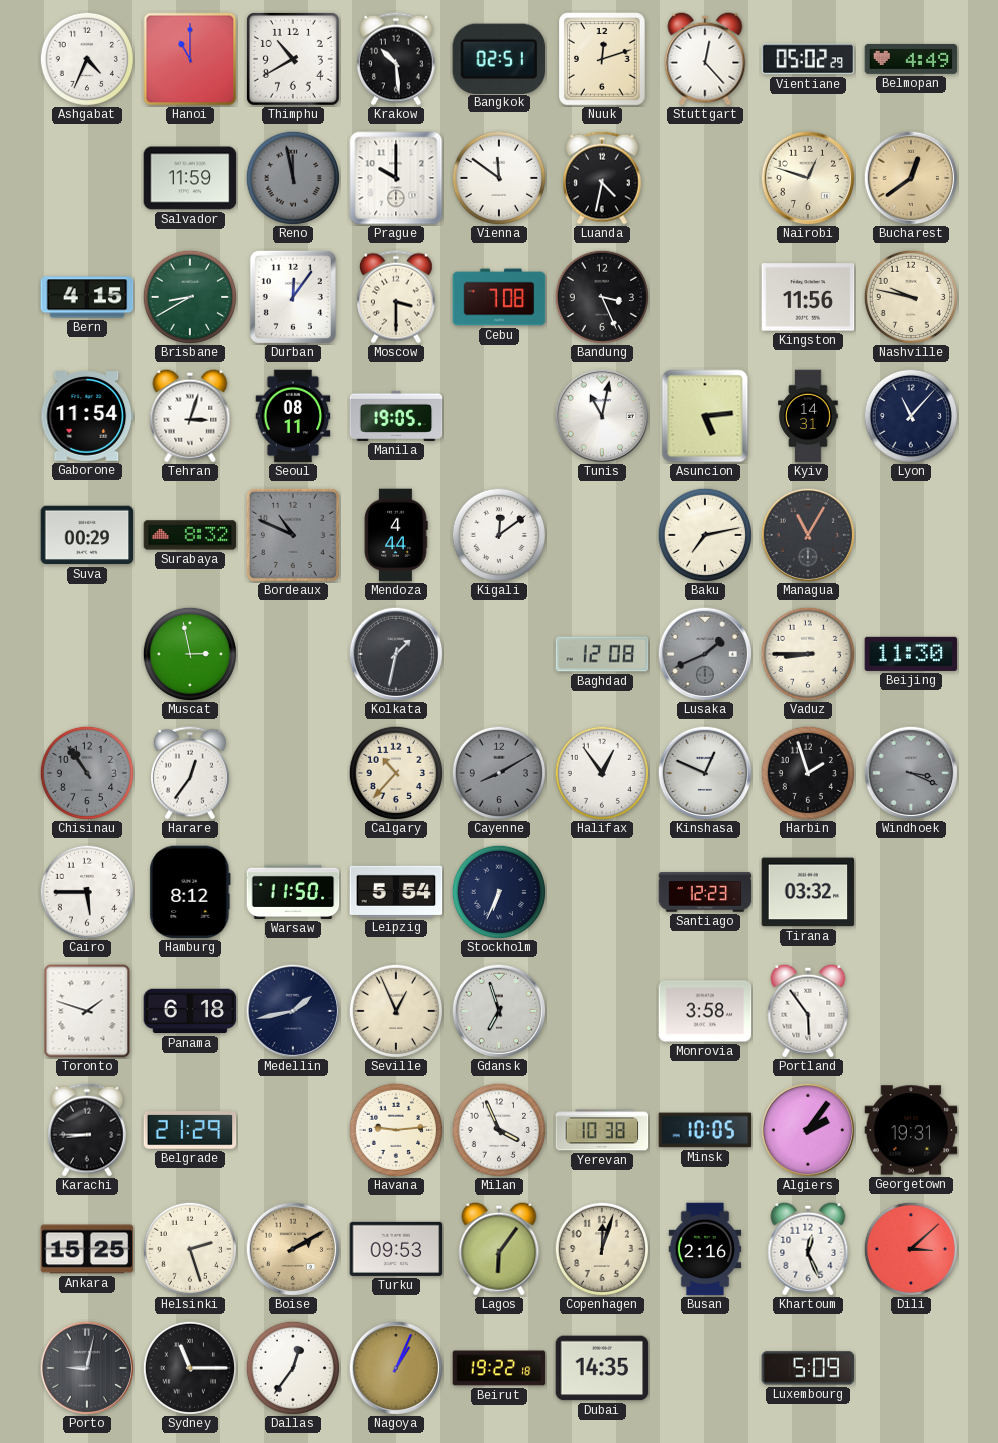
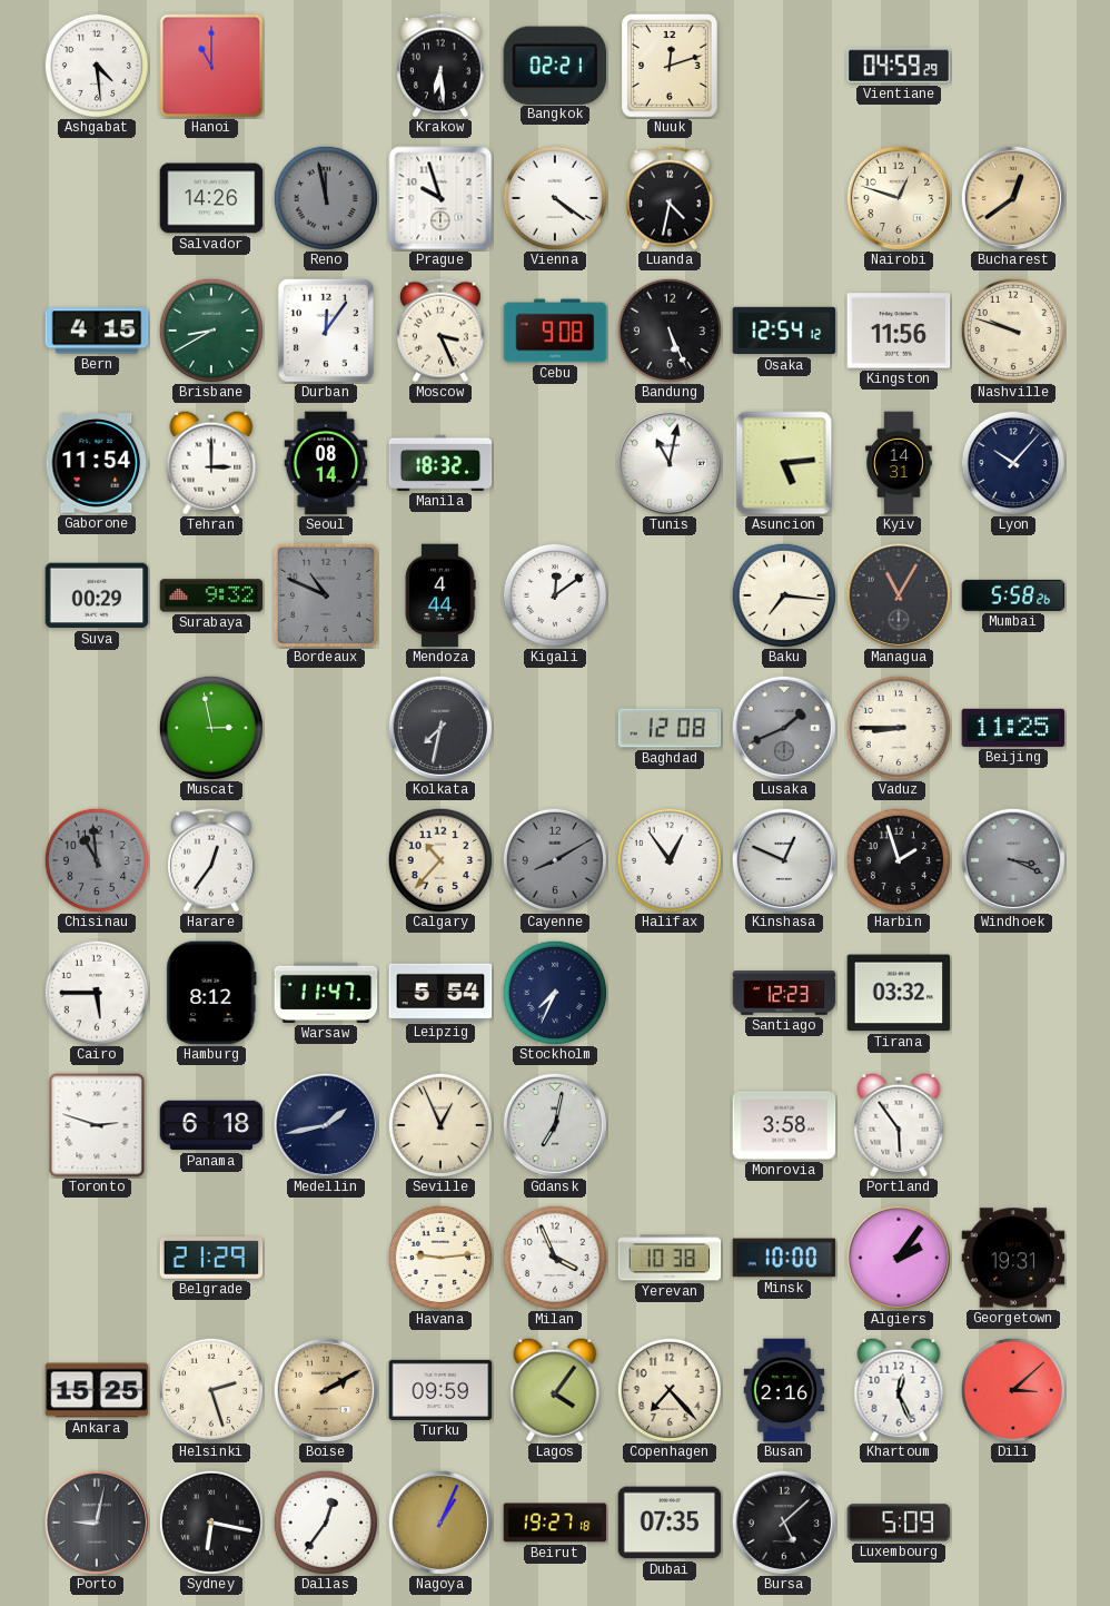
Ashgabat: 4:34 -> 4:29 (97, 66)
Thimphu: 10:40 -> none (293, 59)
Krakow: 10:29 -> 6:29 (442, 66)
Bangkok: 02:51 -> 02:21 (555, 65)
Stuttgart: 12:23 -> none (705, 59)
Vientiane: 05:02 -> 04:59 (899, 66)
Belmopan: 4:49 -> none (911, 59)
Salvador: 11:59 -> 14:26 (211, 198)
Prague: 10:00 -> 9:57 (440, 198)
Vienna: 11:51 -> 4:21 (555, 198)
Moscow: 3:30 -> 3:26 (442, 331)
Cebu: 7:08 -> 9:08 (555, 331)
Bandung: 3:26 -> 5:26 (670, 331)
Osaka: none -> 12:54 (784, 331)
Nashville: 9:47 -> 9:48 (1013, 331)
Tehran: 3:03 -> 3:00 (211, 463)
Seoul: 08:11 -> 08:14 (326, 463)
Manila: 19:05 -> 18:32 (440, 463)
Lyon: 11:07 -> 10:07 (1013, 463)
Surabaya: 8:32 -> 9:32 (211, 595)
Baku: 7:13 -> 7:16 (784, 595)
Mumbai: none -> 5:58 (1013, 595)
Kolkata: 1:32 -> 7:32 (440, 728)
Beijing: 11:30 -> 11:25 (1013, 728)
Chisinau: 10:54 -> 10:59 (97, 860)
Warsaw: 11:50 -> 11:47 (326, 993)
Stockholm: 6:34 -> 7:34 (555, 993)
Toronto: 1:48 -> 2:48 (97, 1125)
Gdansk: 6:57 -> 7:02 (555, 1125)
Karachi: 8:45 -> none (88, 1130)
Minsk: 10:05 -> 10:00 (784, 1258)
Turku: 09:53 -> 09:59 (440, 1390)
Lagos: 6:06 -> 4:06 (555, 1390)
Copenhagen: 12:03 -> 7:23 (670, 1390)
Sydney: 11:15 -> 6:17 (211, 1523)
Beirut: 19:22 -> 19:27 (555, 1523)
Dubai: 14:35 -> 07:35 (670, 1523)
Bursa: none -> 5:08 (784, 1523)
